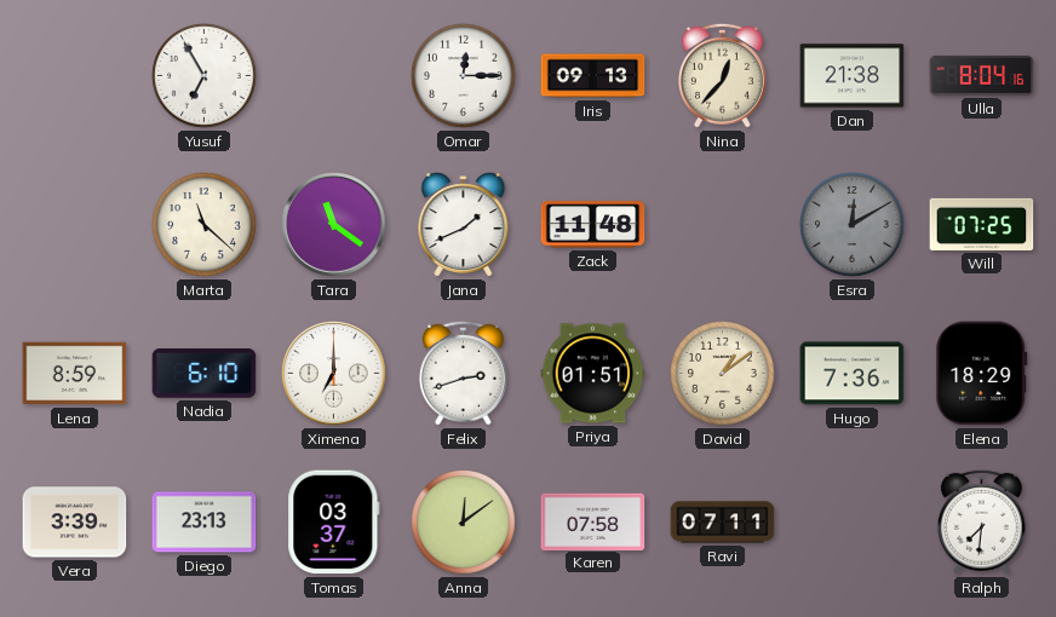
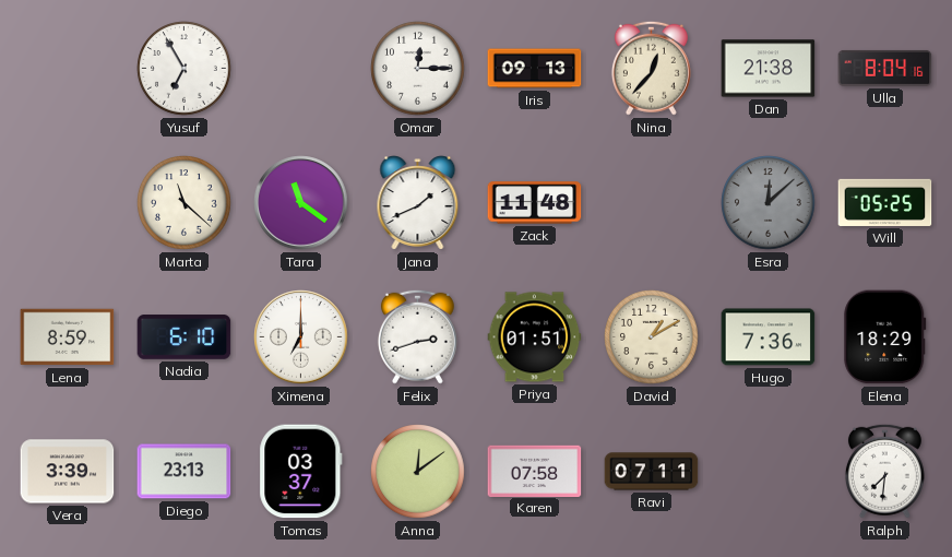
Esra: 12:10 -> 12:08 (769, 203)
Will: 07:25 -> 05:25 (885, 202)
David: 1:09 -> 1:10 (652, 337)
